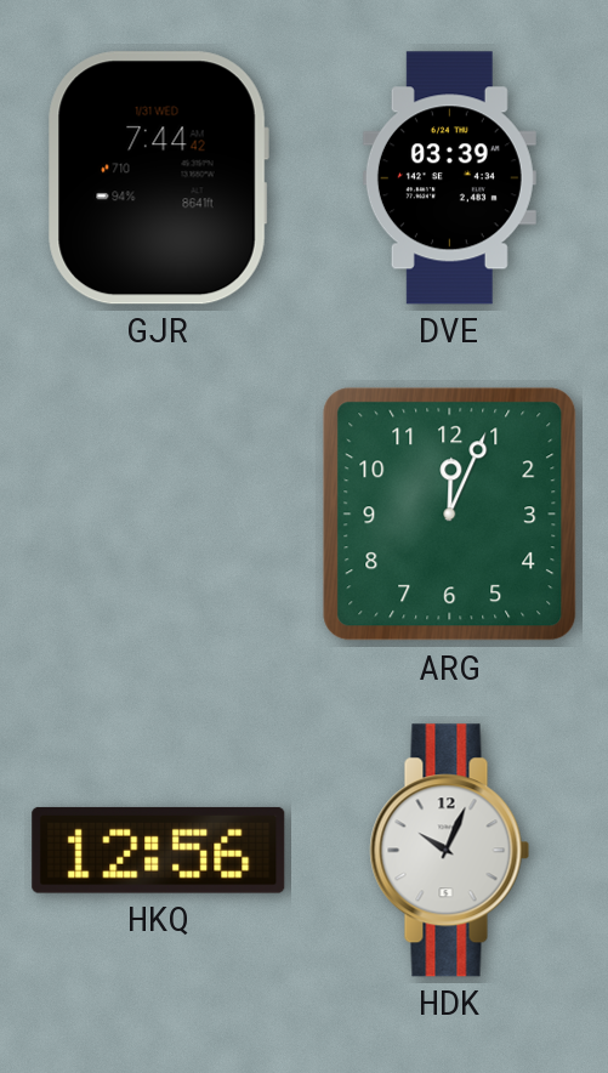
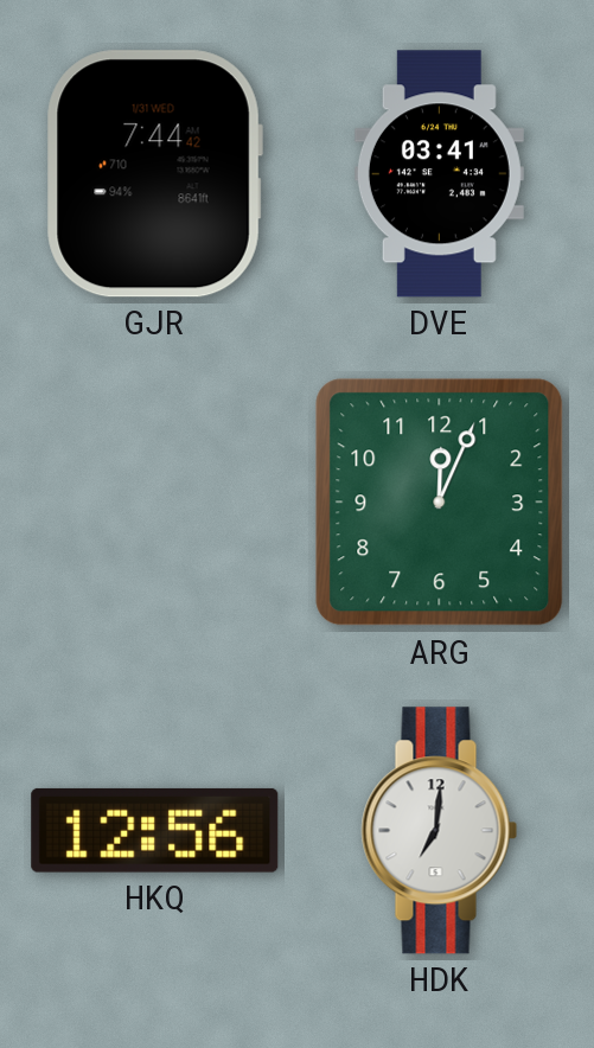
DVE: 03:39 -> 03:41 (439, 174)
HDK: 10:04 -> 7:01 (440, 831)
